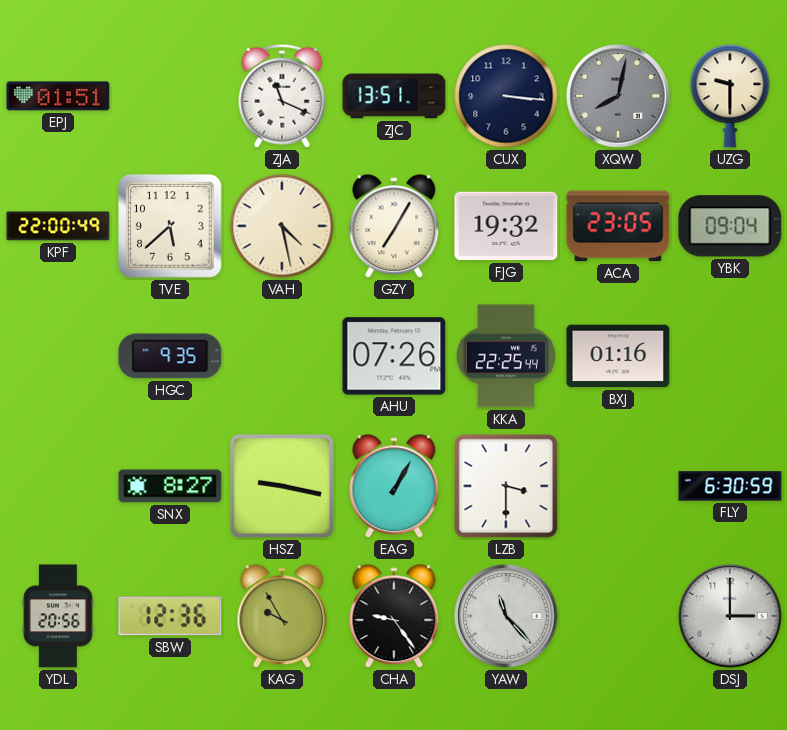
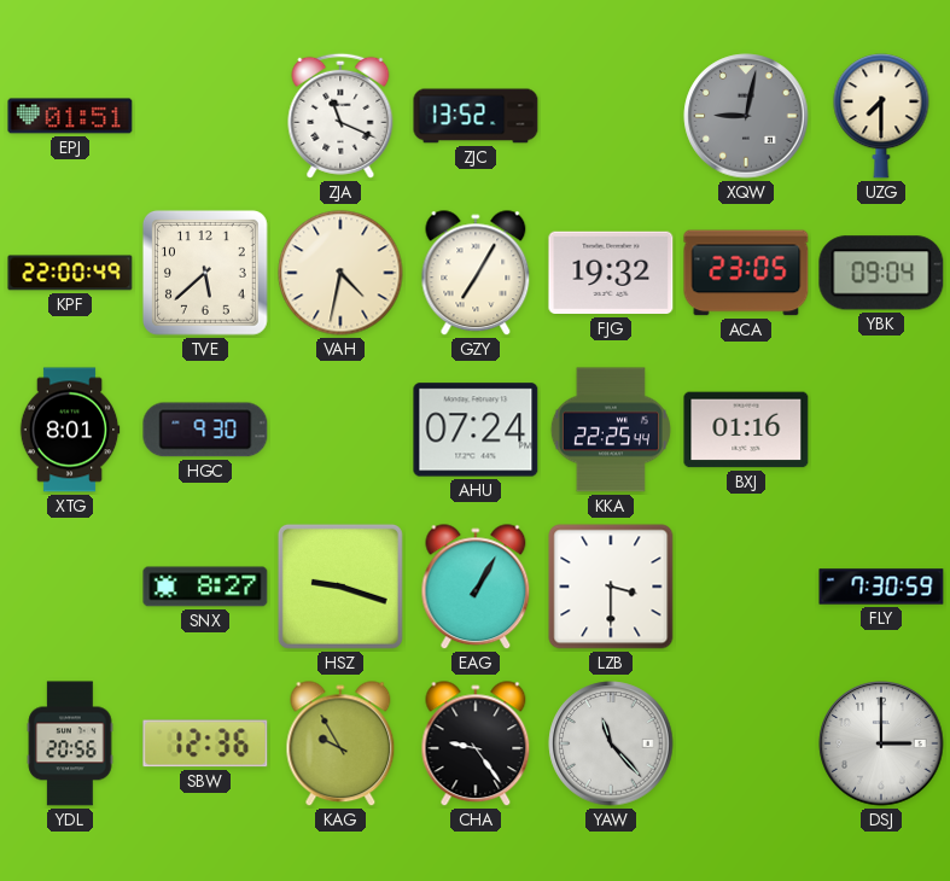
ZJC: 13:51 -> 13:52 (476, 116)
CUX: 3:16 -> none (506, 96)
XQW: 8:02 -> 9:02 (746, 116)
UZG: 9:30 -> 7:30 (881, 116)
VAH: 4:28 -> 4:32 (340, 273)
XTG: none -> 8:01 (70, 430)
HGC: 9:35 -> 9:30 (205, 430)
AHU: 07:26 -> 07:24 (476, 430)
HSZ: 9:17 -> 9:18 (340, 587)
FLY: 6:30 -> 7:30 (881, 587)
